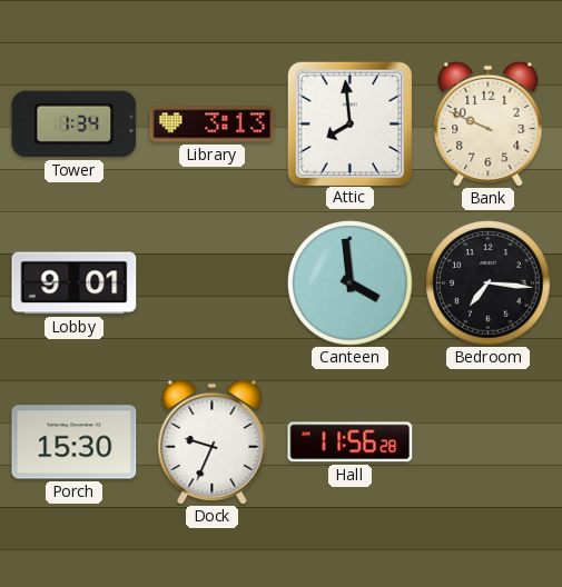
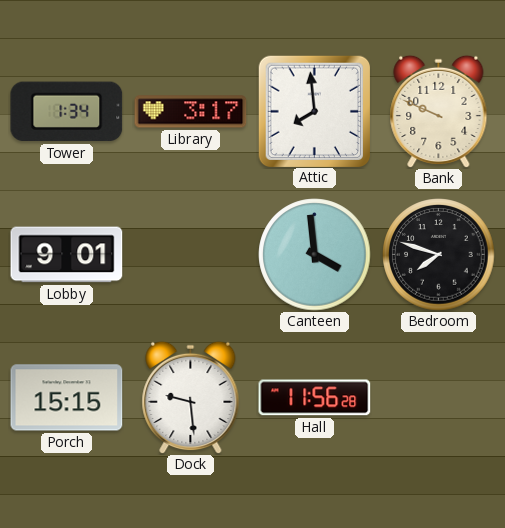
Library: 3:13 -> 3:17 (191, 112)
Bedroom: 7:16 -> 7:48 (439, 255)
Porch: 15:30 -> 15:15 (67, 398)
Dock: 9:34 -> 9:29 (191, 397)
